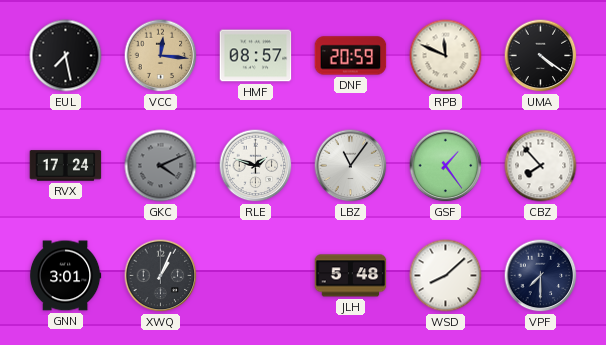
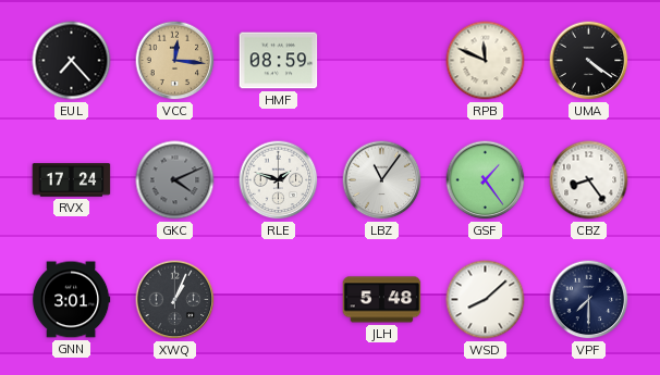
EUL: 7:28 -> 7:23 (72, 61)
HMF: 08:57 -> 08:59 (279, 61)
DNF: 20:59 -> none (351, 56)
CBZ: 7:53 -> 8:24 (589, 180)
